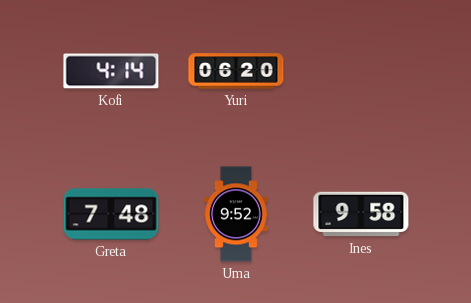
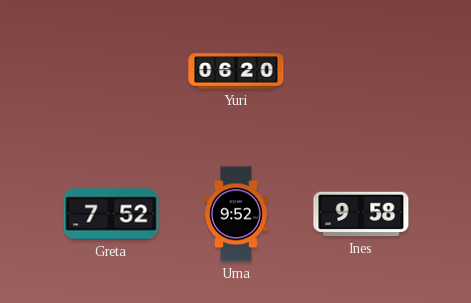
Kofi: 4:14 -> none (111, 71)
Greta: 7:48 -> 7:52 (111, 214)
